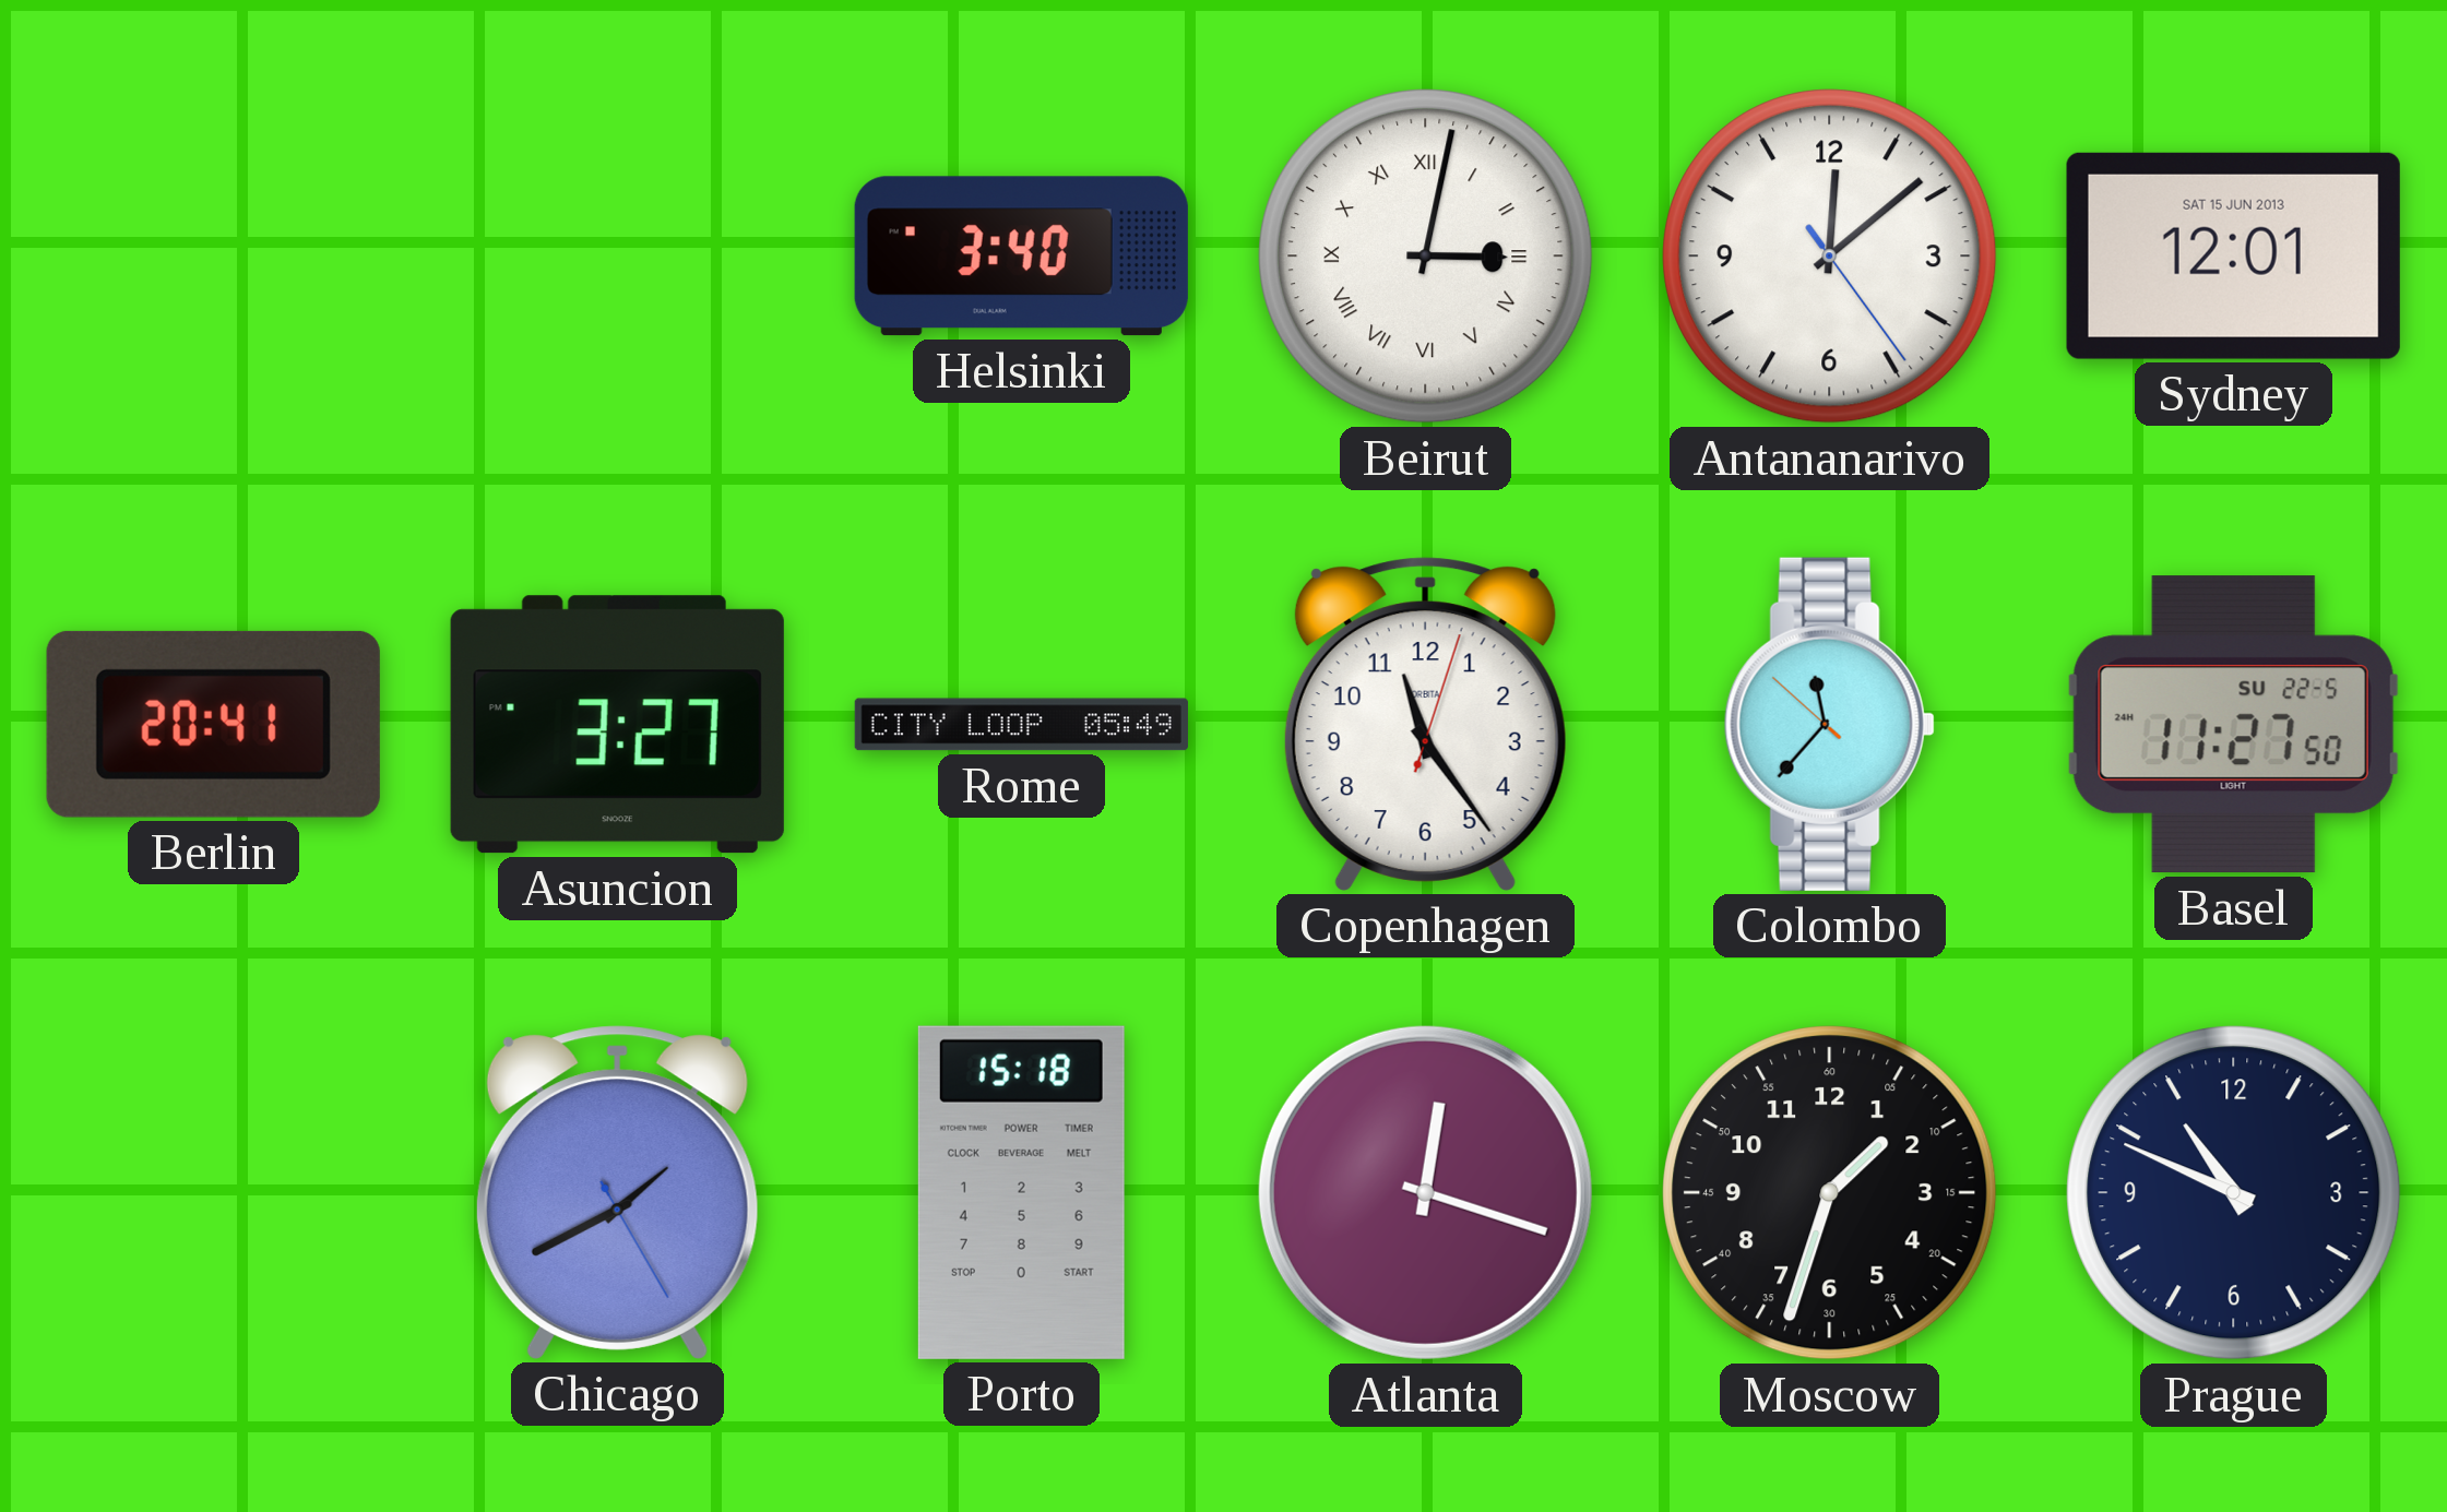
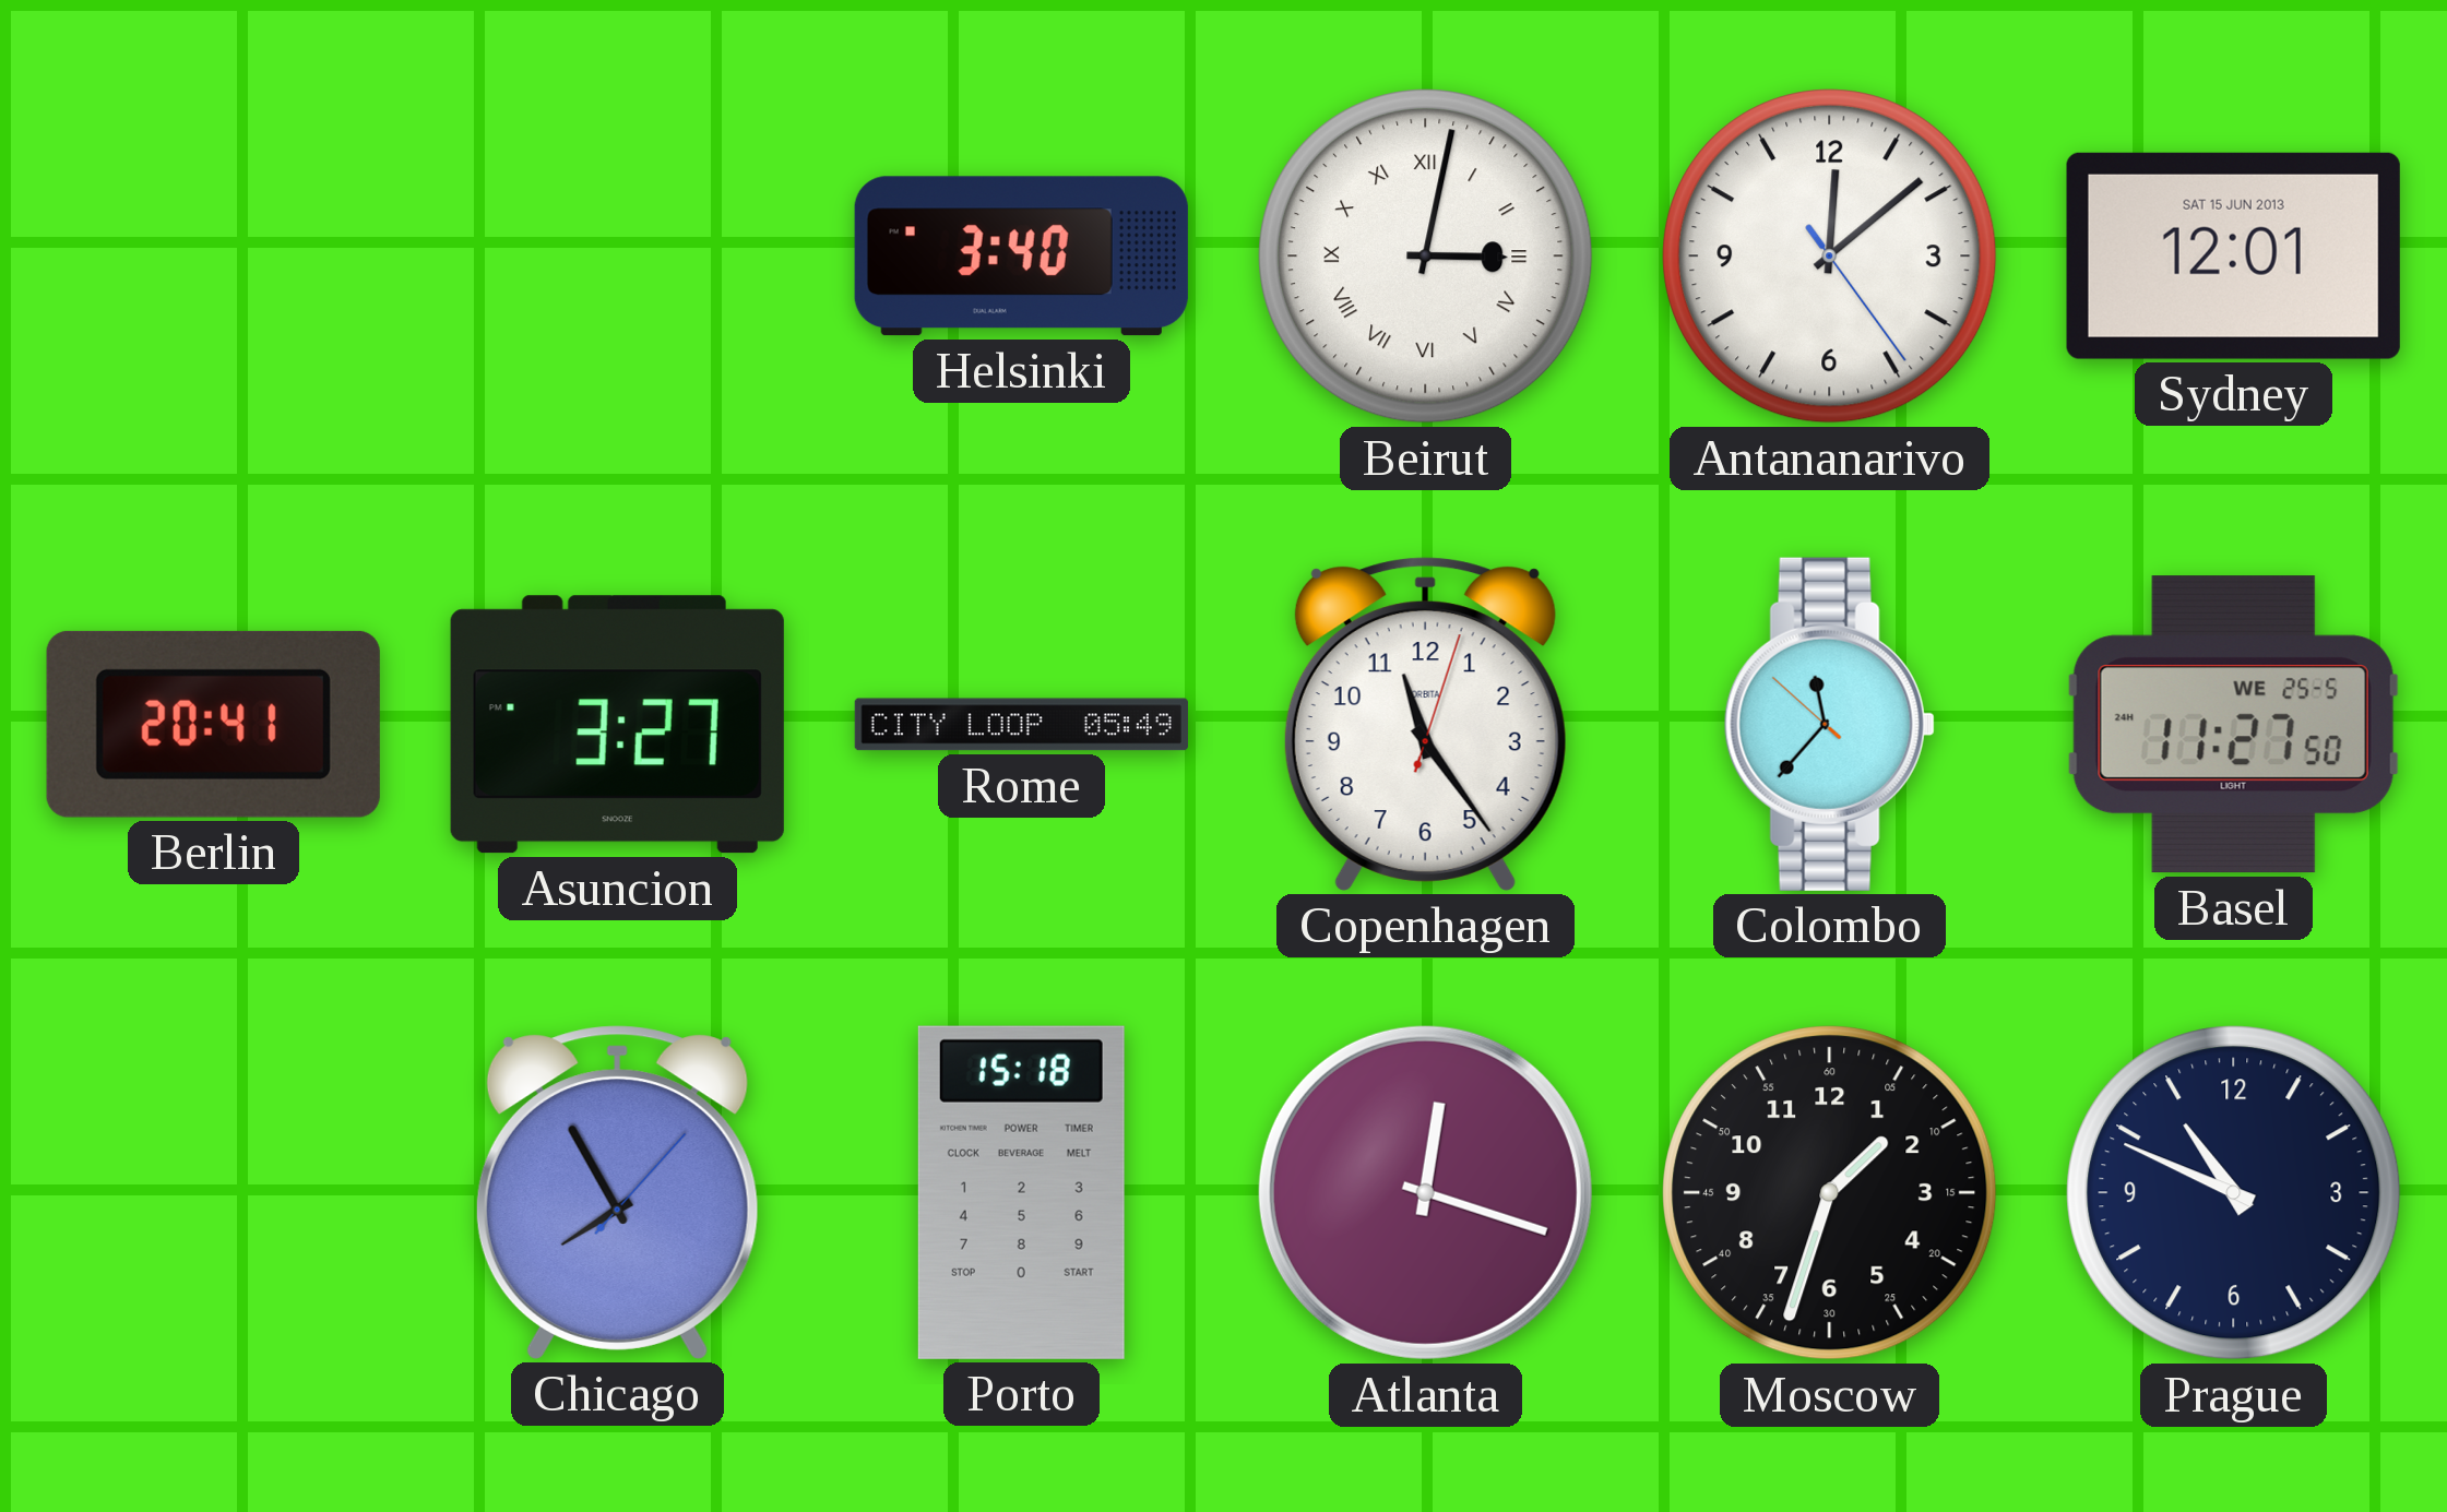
Basel date: SU 22-5 -> WE 25-5 (2233, 725)
Chicago: 1:40 -> 7:55 (617, 1192)
